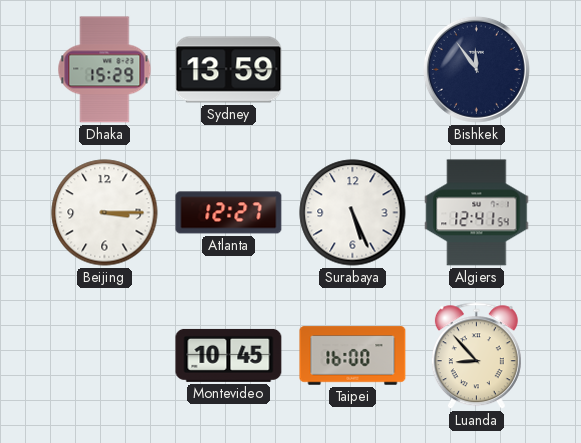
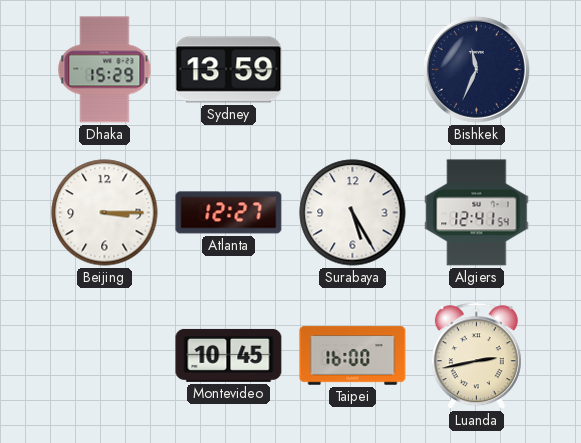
Bishkek: 11:54 -> 11:34 (476, 69)
Surabaya: 5:26 -> 5:25 (353, 213)
Luanda: 8:53 -> 2:43 (476, 356)
